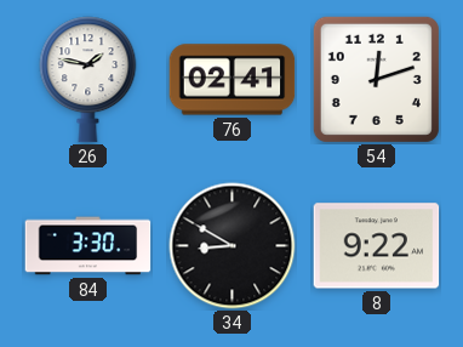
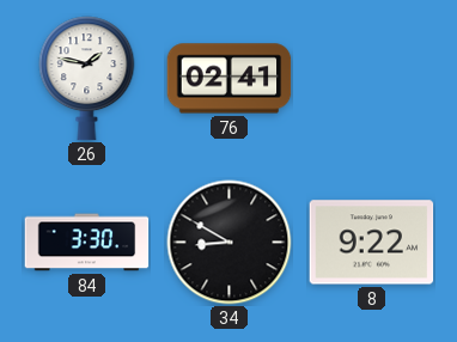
54: 12:12 -> none (376, 79)
